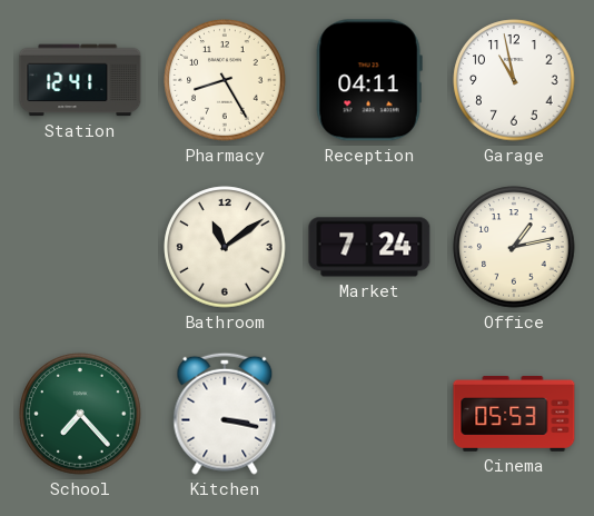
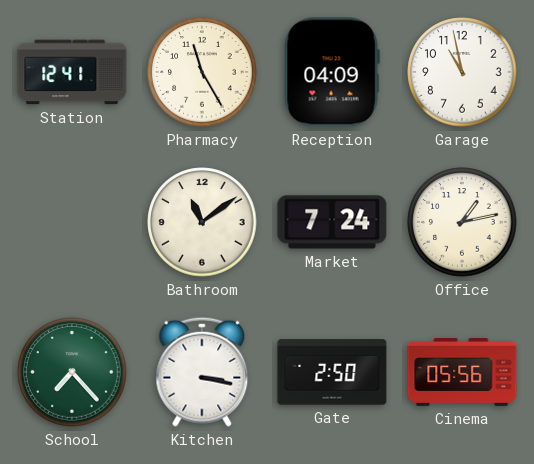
Pharmacy: 8:25 -> 11:25 (202, 72)
Reception: 04:11 -> 04:09 (332, 72)
Gate: none -> 2:50 (332, 372)
Cinema: 05:53 -> 05:56 (462, 373)
